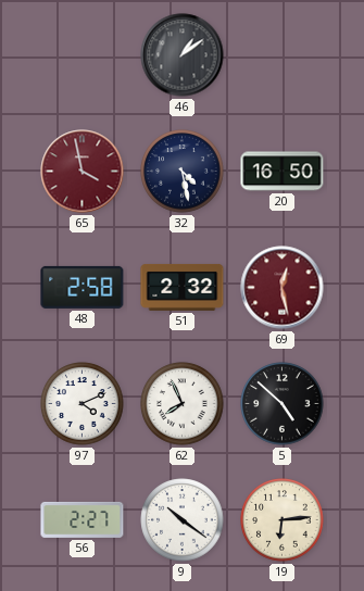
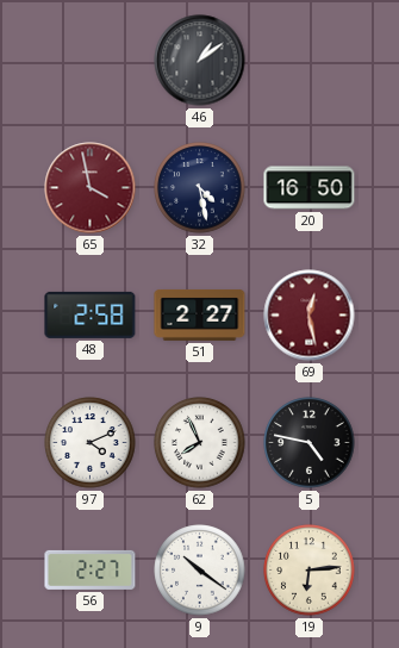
51: 2:32 -> 2:27 (200, 314)
5: 4:52 -> 4:47 (310, 443)
